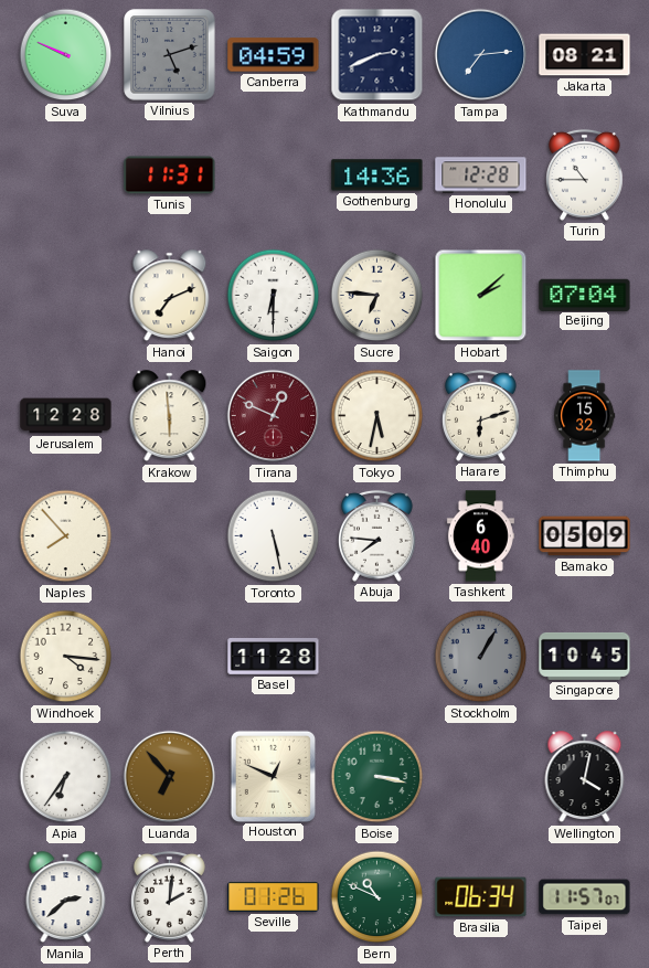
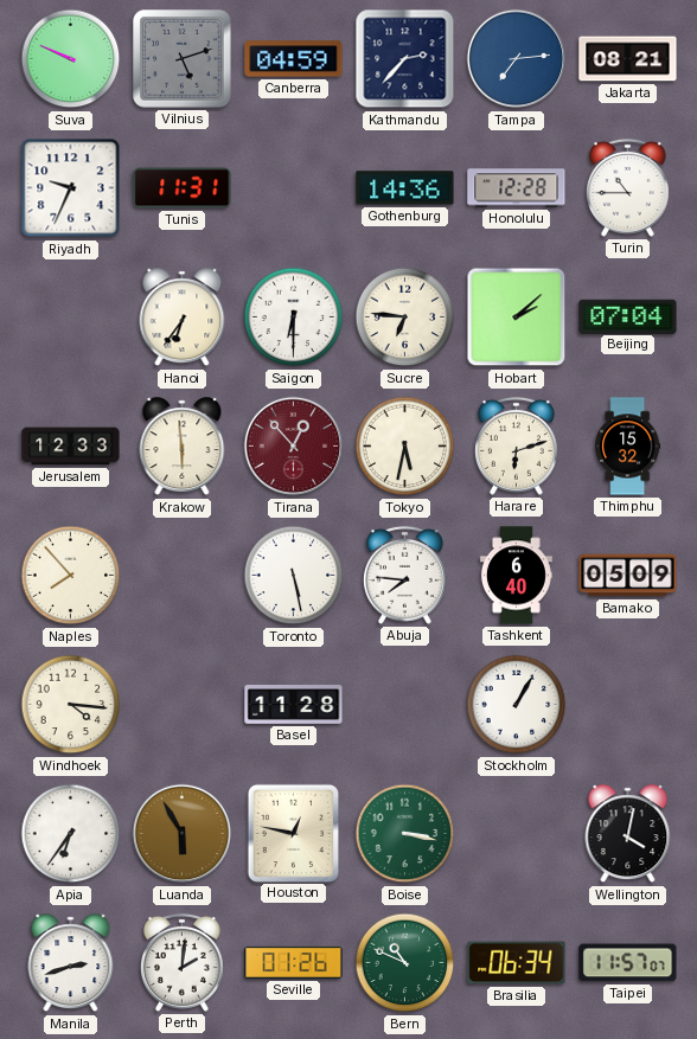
Kathmandu: 2:41 -> 2:37 (405, 59)
Riyadh: none -> 9:34 (71, 188)
Hanoi: 7:11 -> 6:36 (183, 318)
Jerusalem: 12:28 -> 12:33 (71, 447)
Tirana: 12:49 -> 12:53 (294, 447)
Stockholm dial: grey -> white (517, 705)
Singapore: 10:45 -> none (585, 656)
Luanda: 6:53 -> 5:55 (183, 834)
Houston: 12:49 -> 12:47 (293, 833)
Manila: 2:38 -> 2:42 (71, 963)
